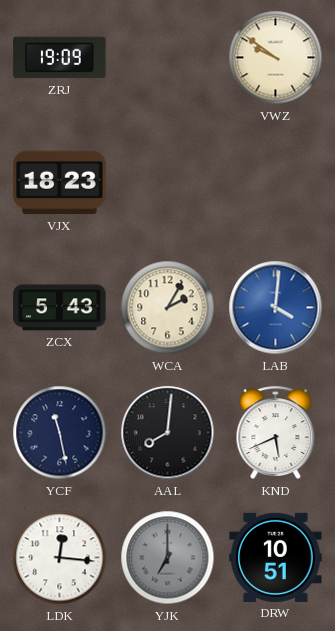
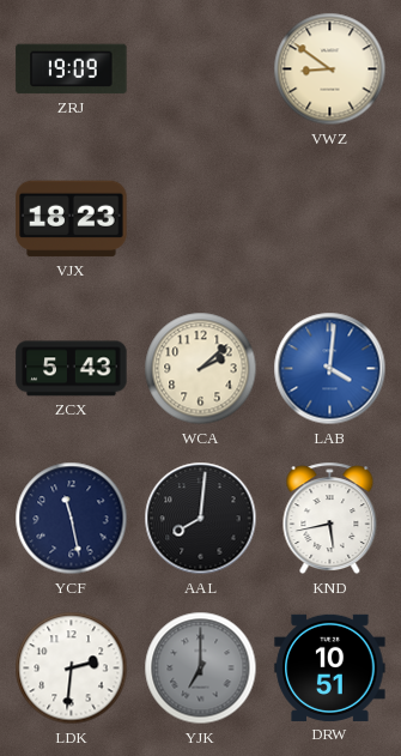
VWZ: 9:51 -> 8:51 (330, 69)
WCA: 2:05 -> 2:08 (201, 369)
KND: 5:41 -> 5:43 (330, 519)
LDK: 12:16 -> 2:31 (72, 669)
